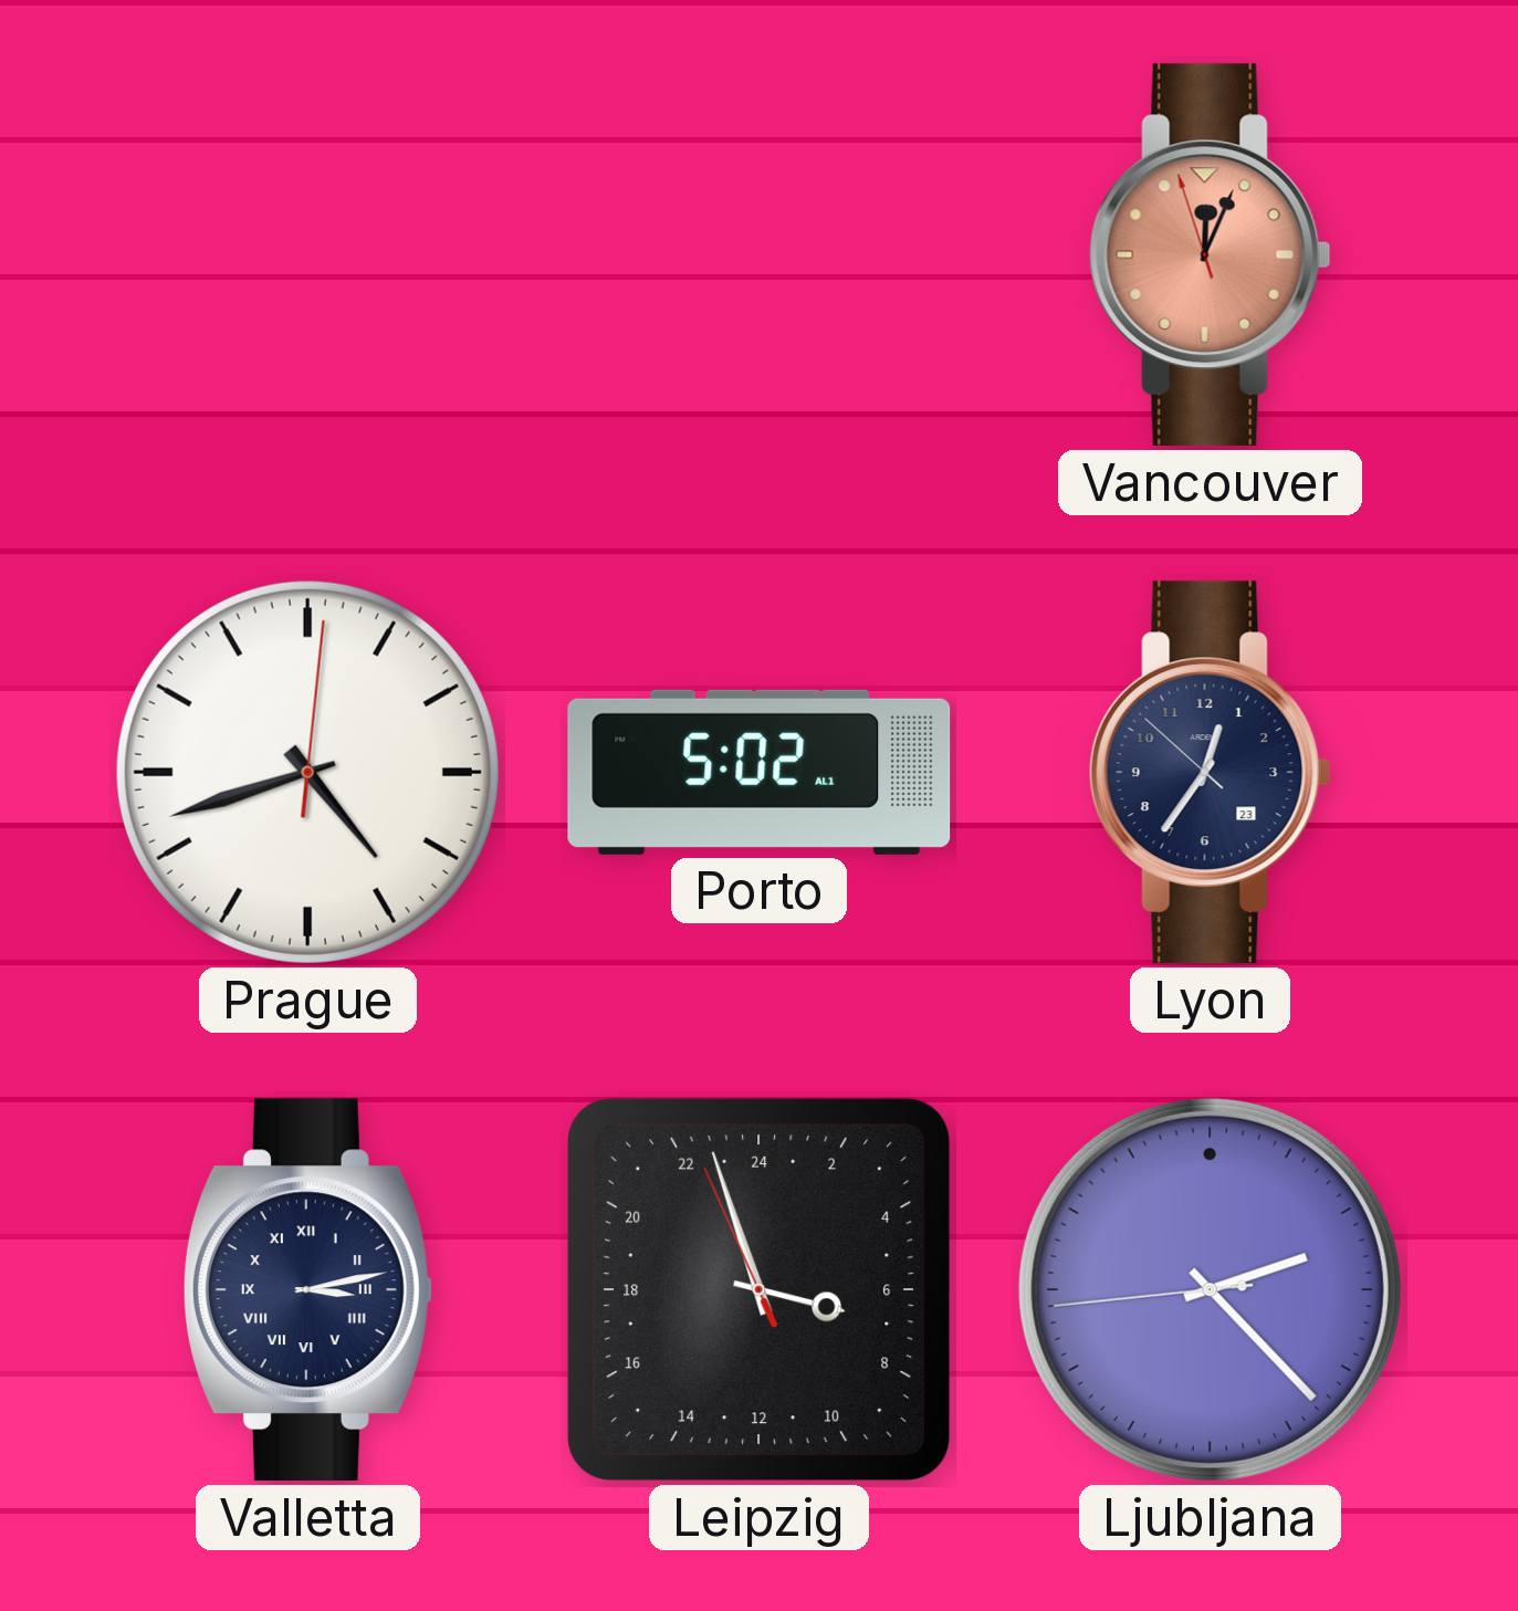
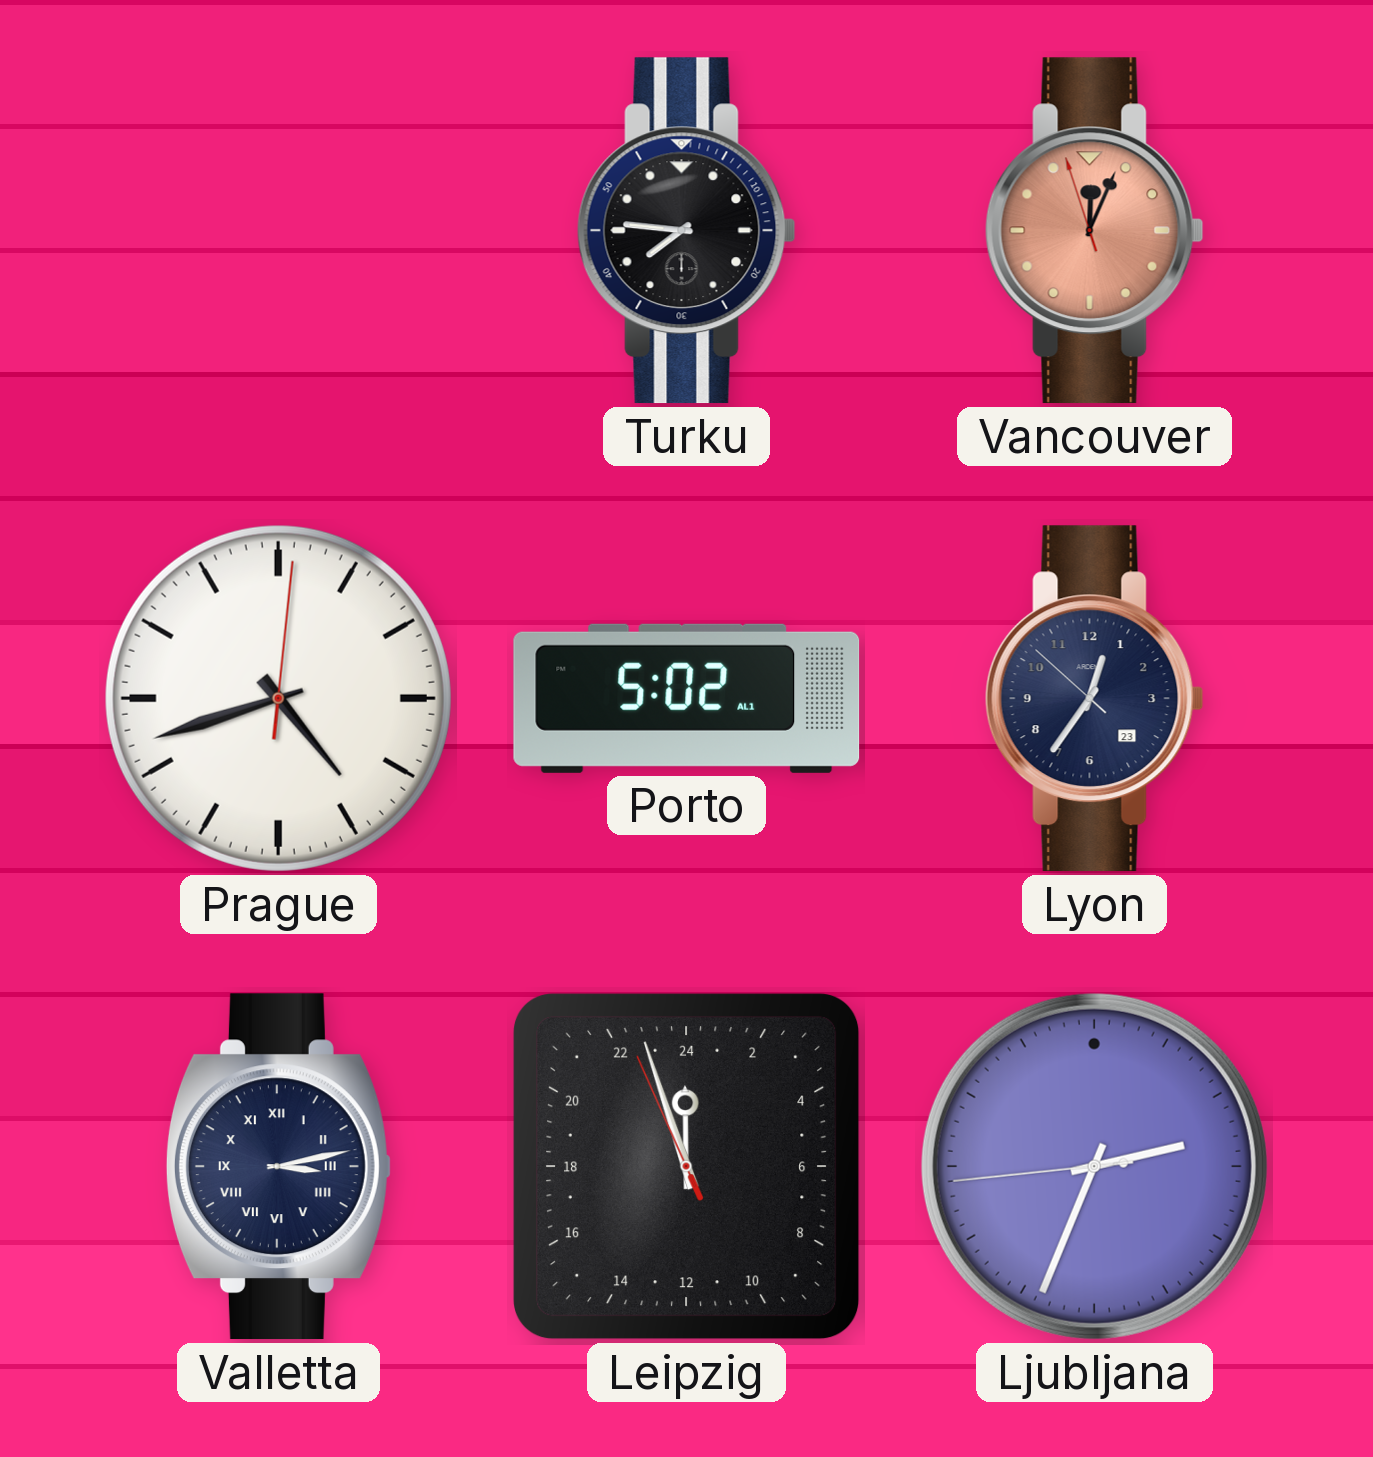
Turku: none -> 7:46 (686, 231)
Leipzig: 6:56 -> 23:56 (686, 1166)
Ljubljana: 2:22 -> 2:33 (1094, 1166)
